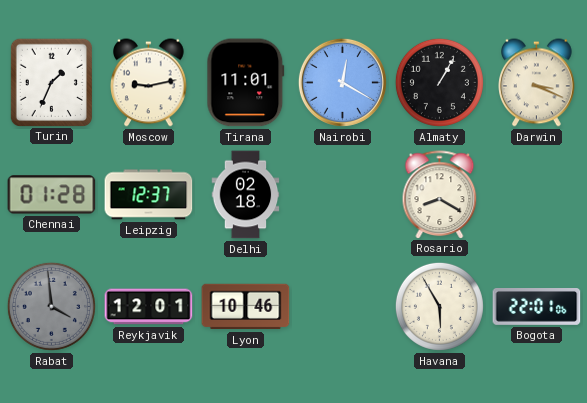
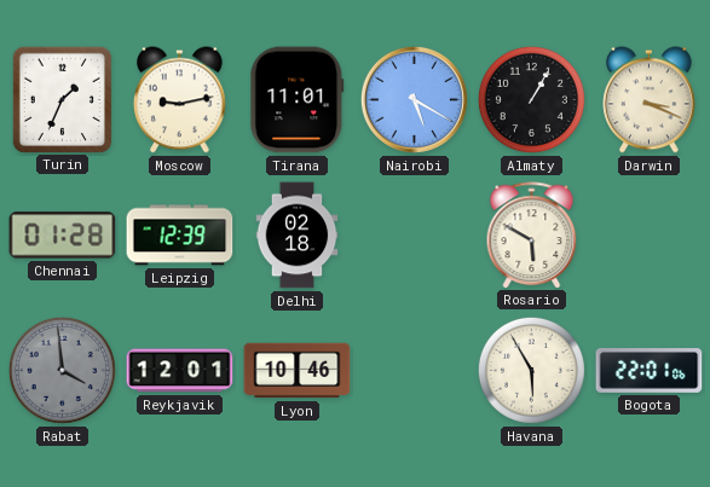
Nairobi: 12:20 -> 5:20 (414, 99)
Leipzig: 12:37 -> 12:39 (180, 236)
Rosario: 8:20 -> 5:50 (532, 234)
